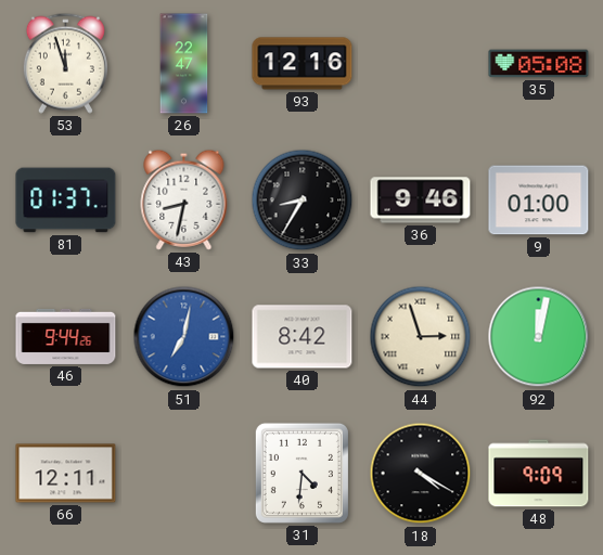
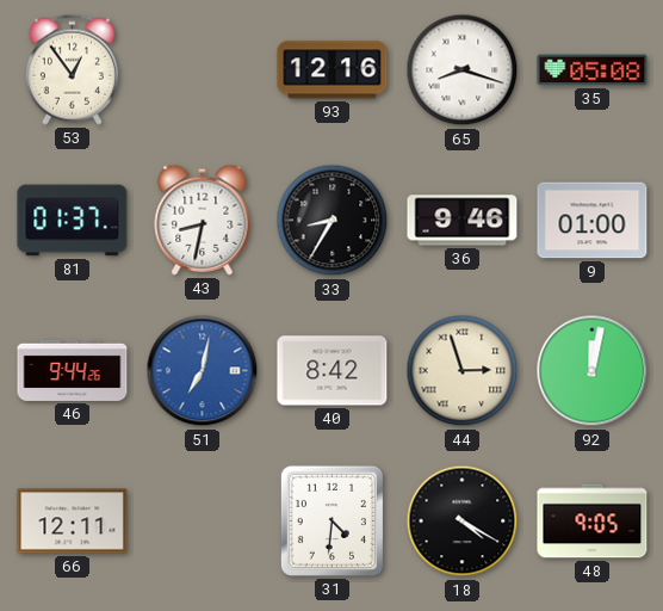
53: 11:57 -> 12:54 (72, 69)
26: 22:47 -> none (184, 64)
65: none -> 8:18 (463, 70)
48: 9:09 -> 9:05 (593, 521)
